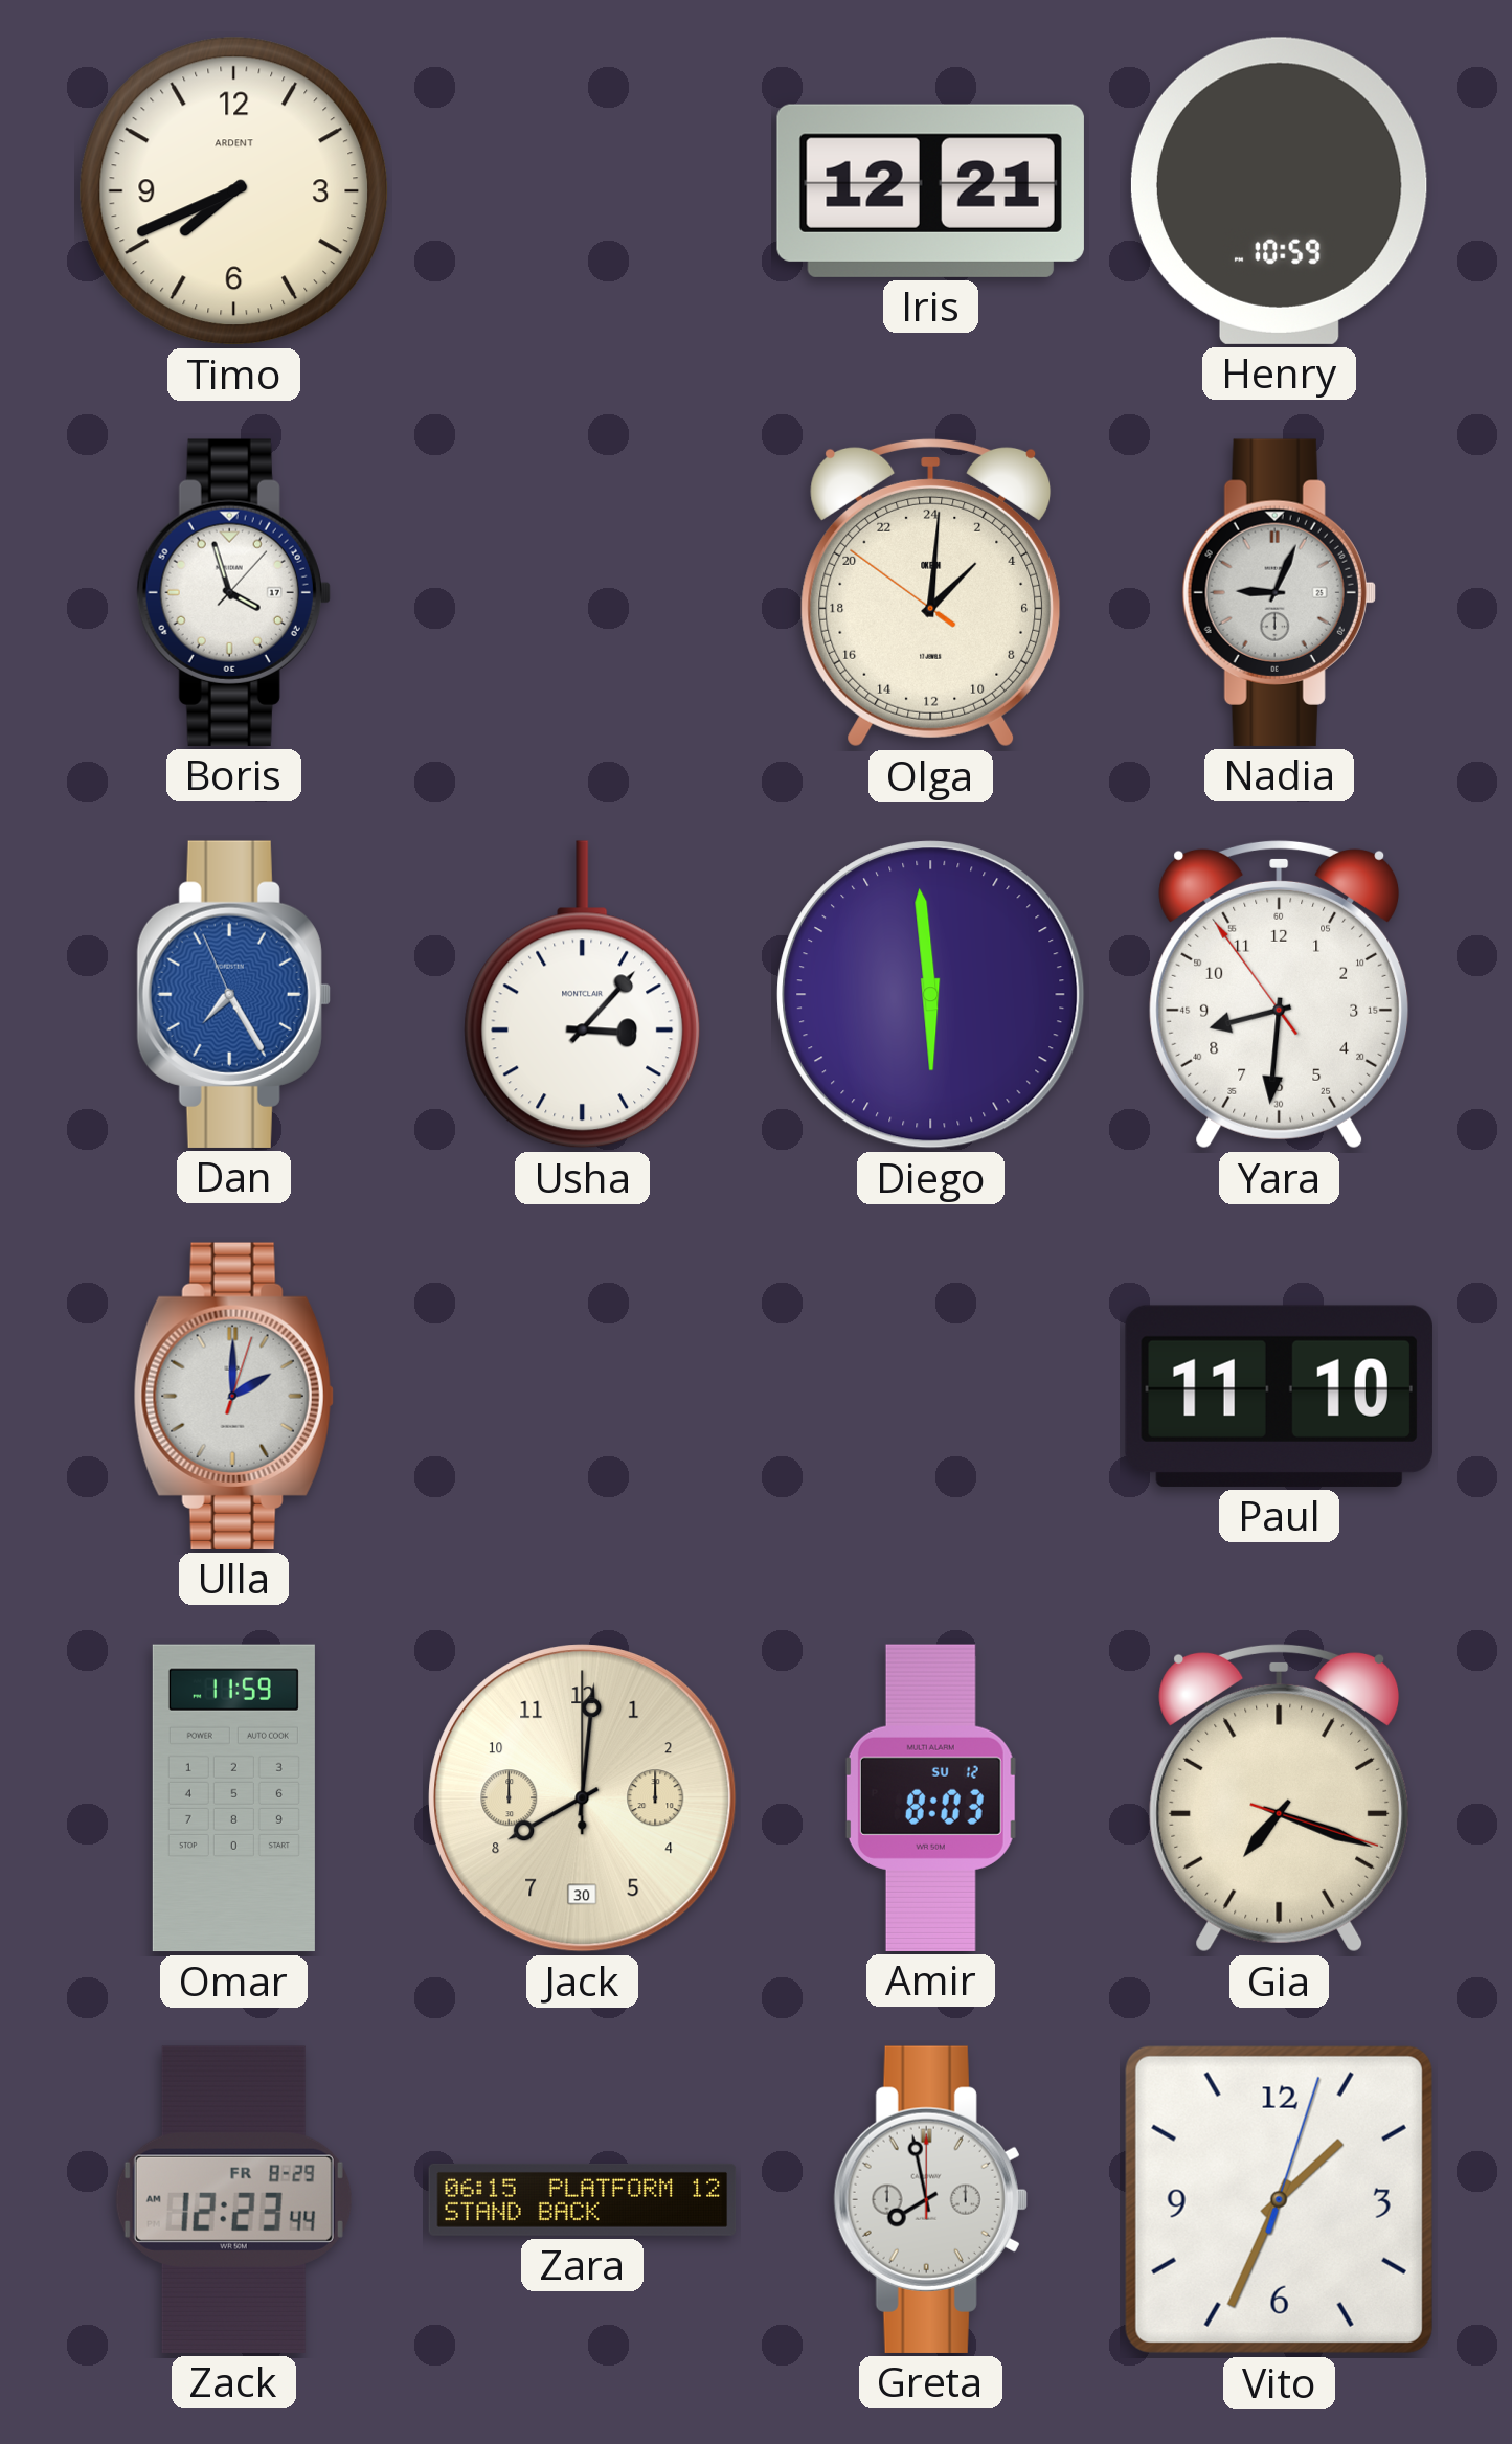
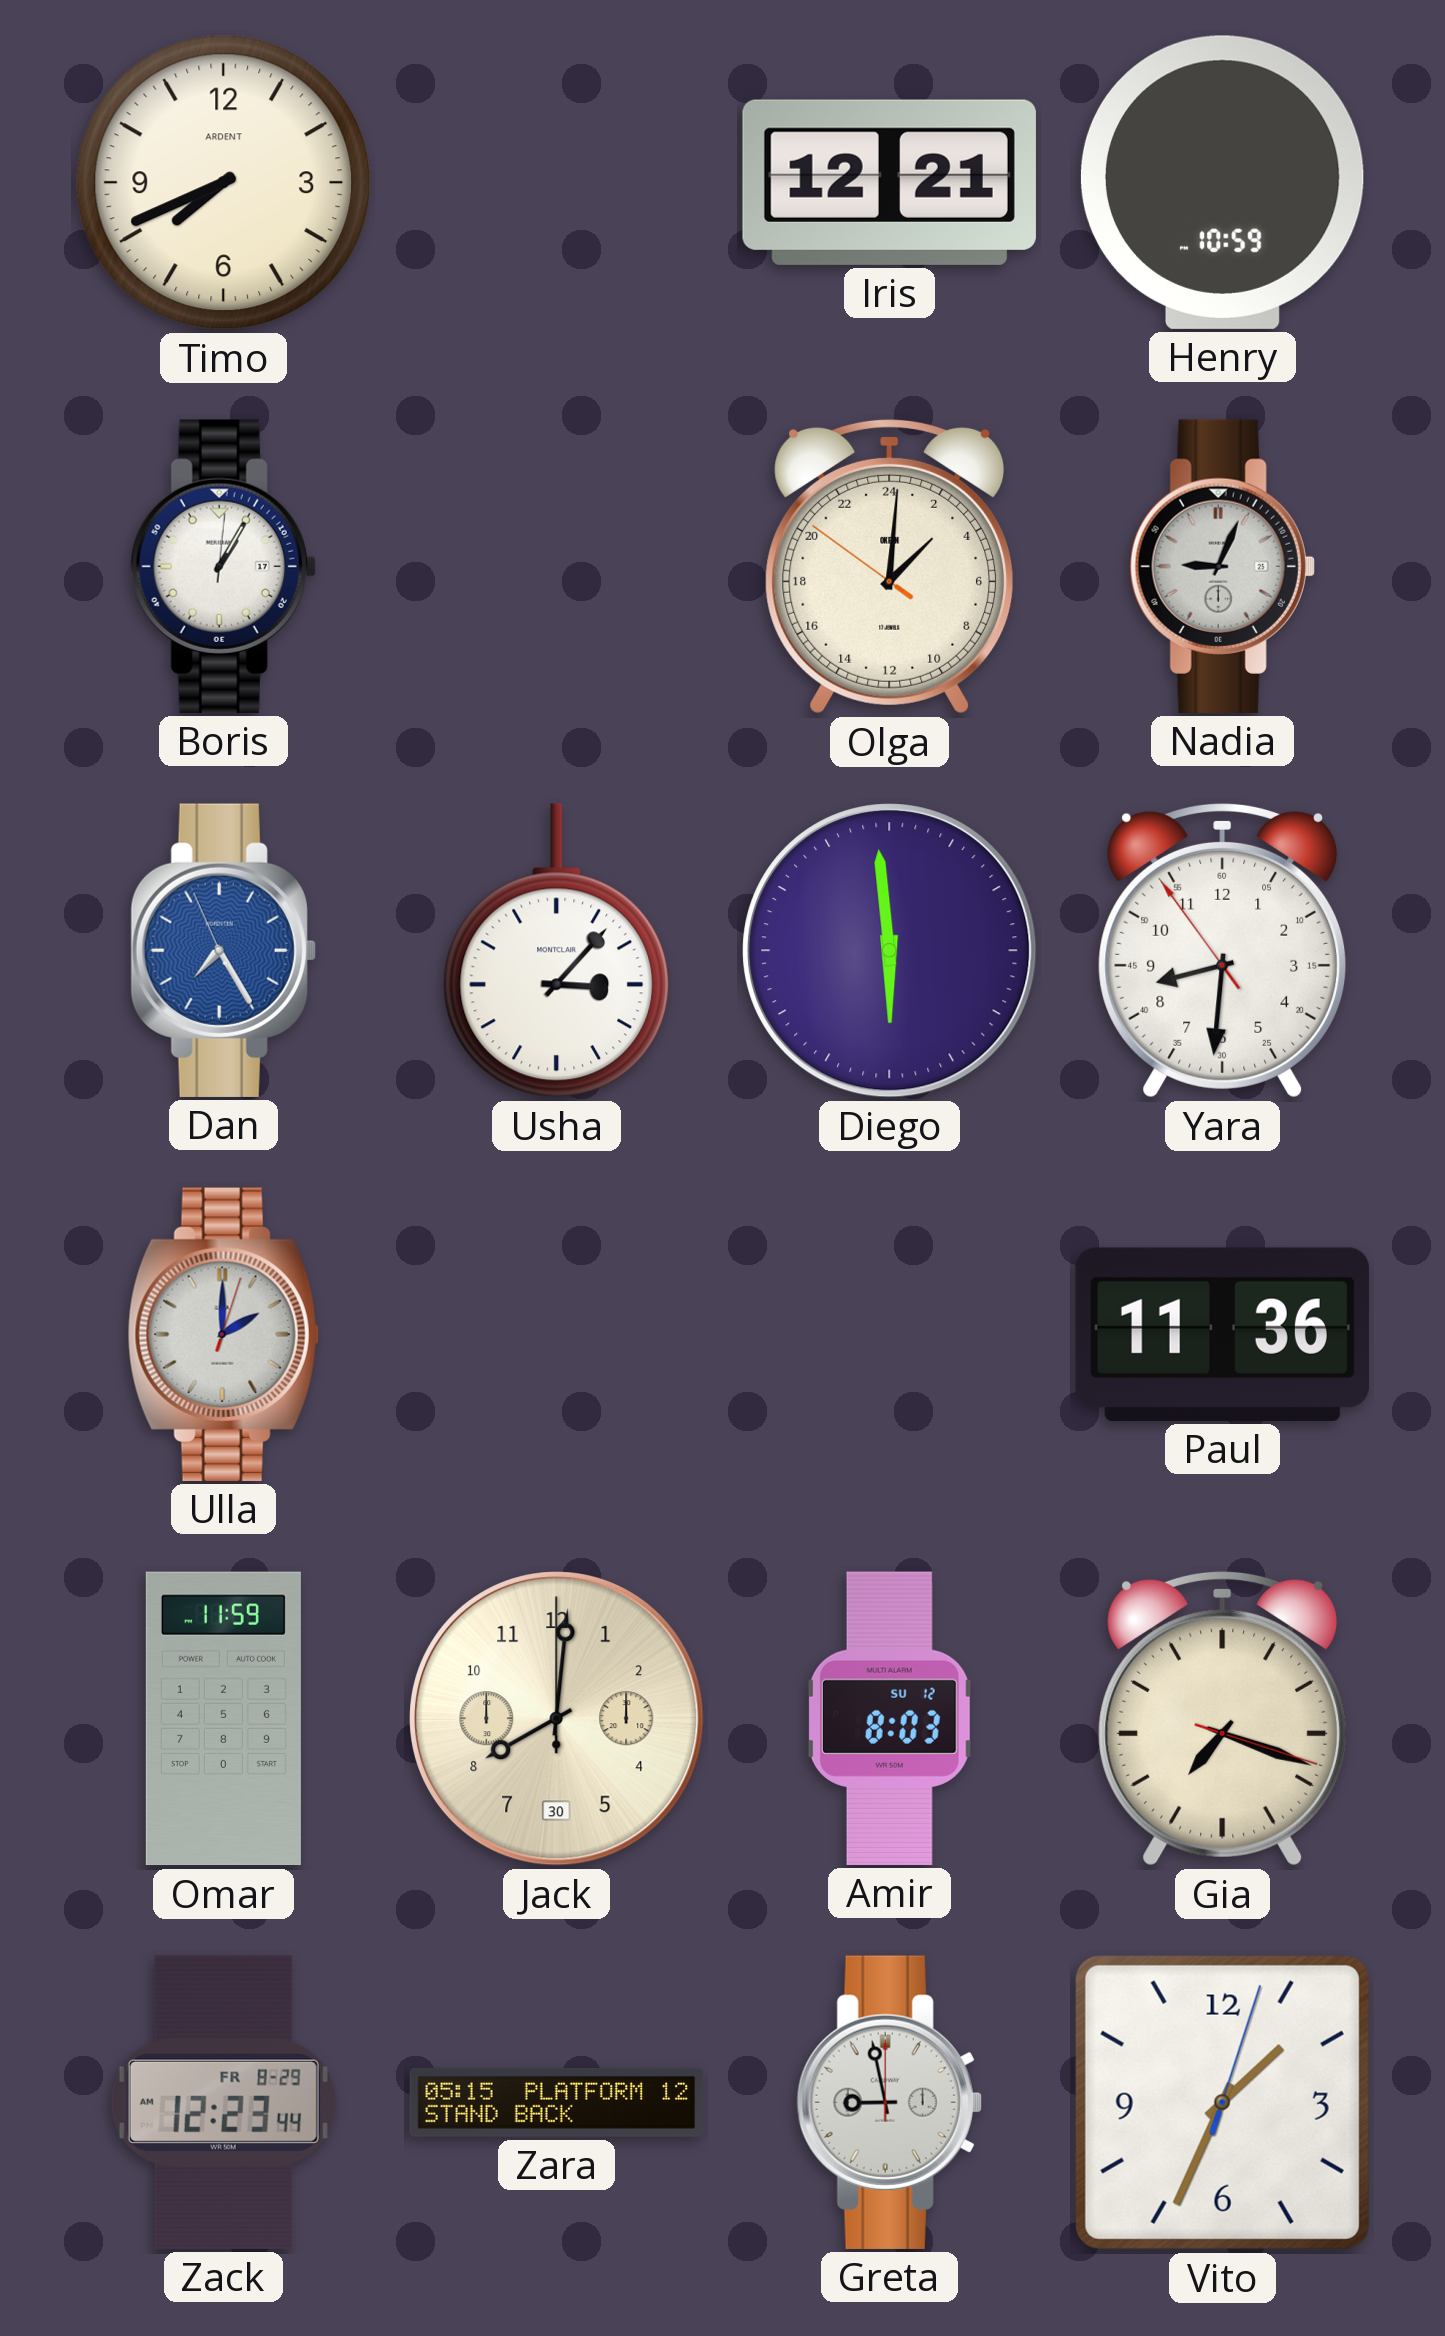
Boris: 3:57 -> 1:05 (223, 566)
Paul: 11:10 -> 11:36 (1222, 1334)
Zara: 06:15 -> 05:15 (557, 2102)
Greta: 7:58 -> 8:58 (889, 2102)
